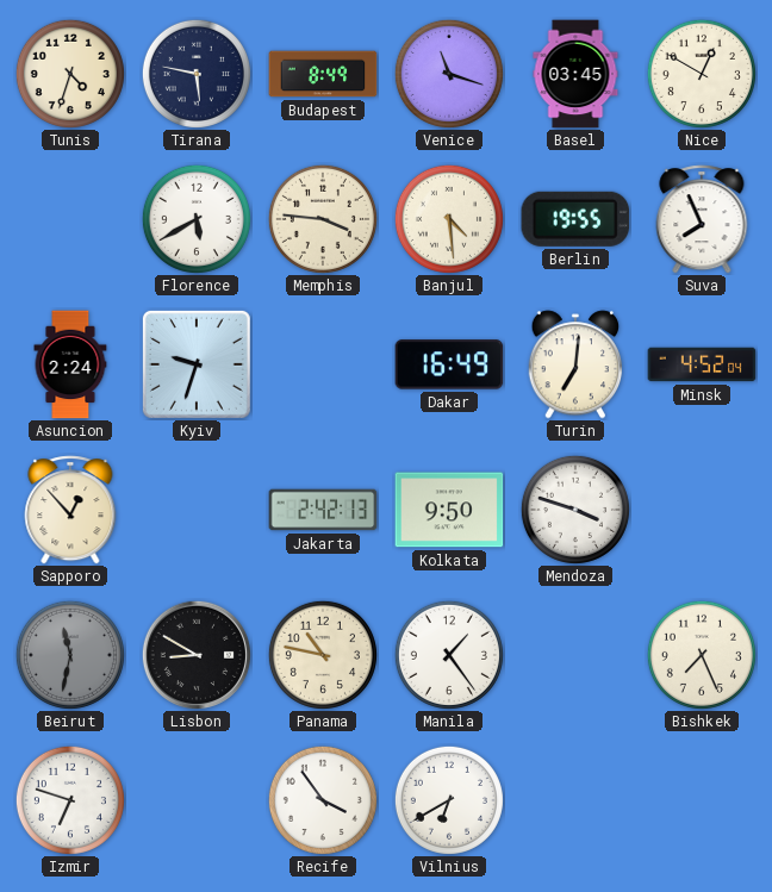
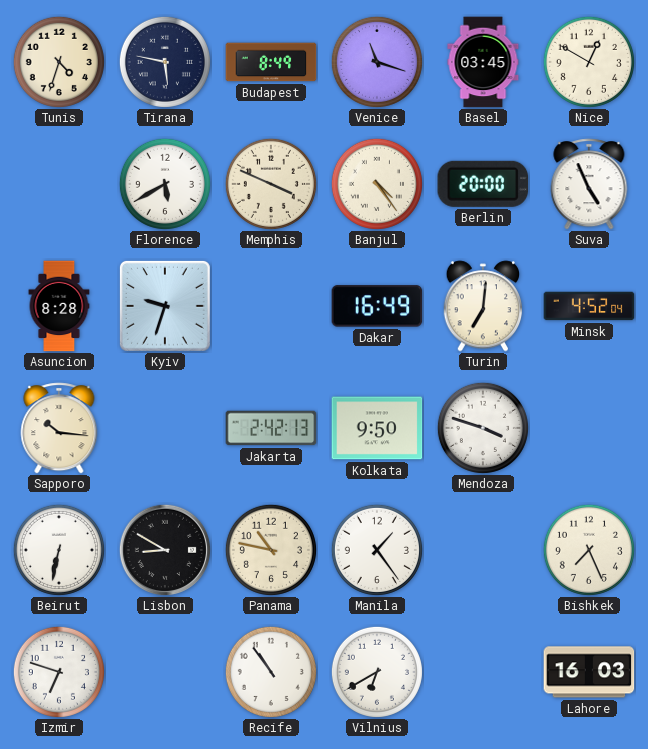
Memphis: 3:46 -> 3:49 (271, 184)
Banjul: 4:29 -> 4:24 (377, 184)
Berlin: 19:55 -> 20:00 (483, 184)
Suva: 7:56 -> 4:56 (589, 184)
Asuncion: 2:24 -> 8:28 (59, 306)
Sapporo: 12:53 -> 10:16 (59, 428)
Beirut: 11:32 -> 6:32 (59, 550)
Beirut dial: grey -> white (59, 550)
Recife: 3:54 -> 10:54 (271, 672)
Lahore: none -> 16:03 (589, 672)
